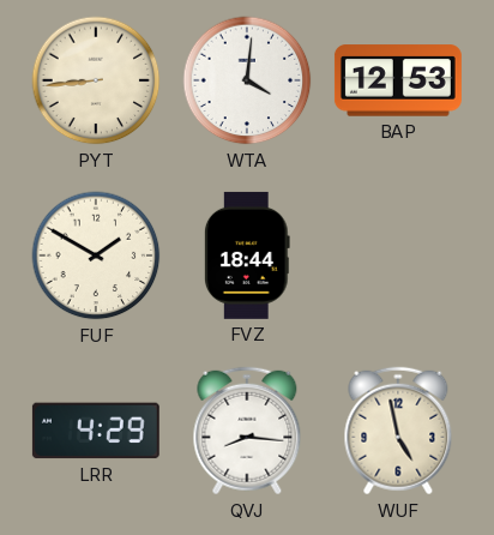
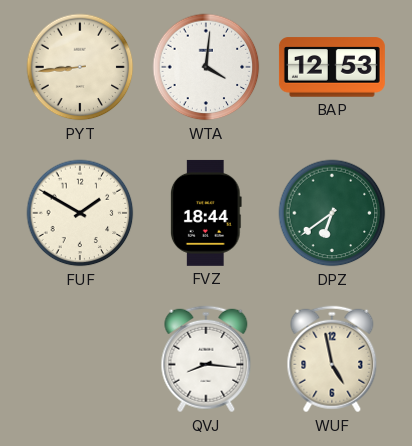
DPZ: none -> 6:39 (332, 213)
LRR: 4:29 -> none (96, 431)
